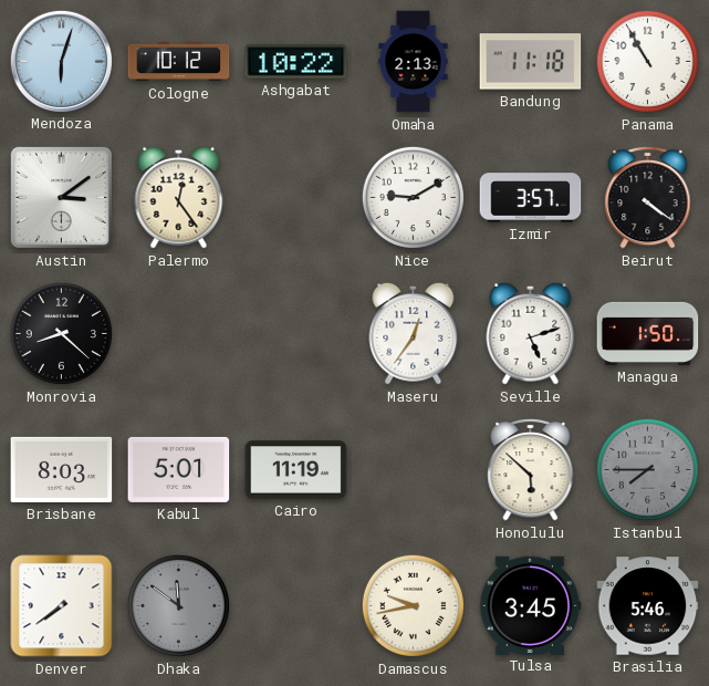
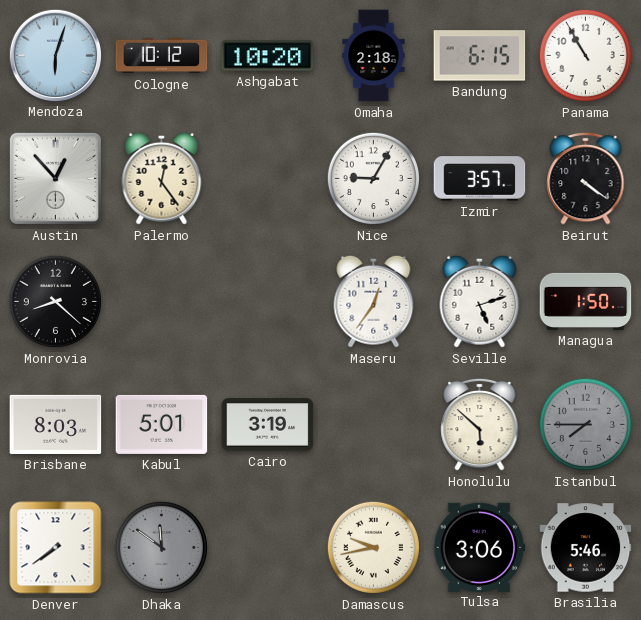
Ashgabat: 10:22 -> 10:20 (268, 56)
Omaha: 2:13 -> 2:18 (374, 56)
Bandung: 11:18 -> 6:15 (480, 56)
Austin: 3:09 -> 12:53 (55, 178)
Nice: 9:10 -> 9:05 (373, 178)
Cairo: 11:19 -> 3:19 (268, 425)
Tulsa: 3:45 -> 3:06 (480, 547)
